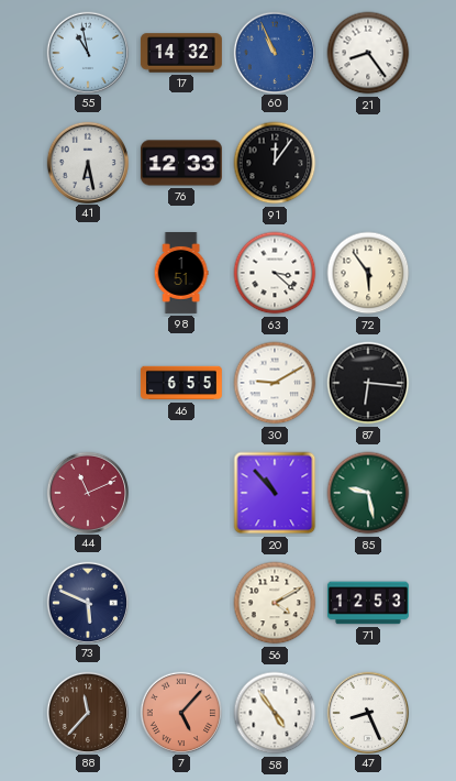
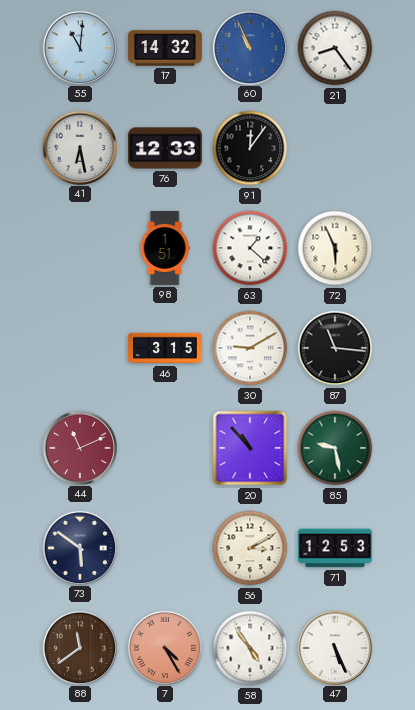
55: 10:58 -> 11:01 (79, 47)
63: 3:22 -> 1:22 (250, 248)
72: 5:54 -> 5:56 (335, 248)
46: 6:55 -> 3:15 (165, 348)
87: 6:16 -> 11:16 (335, 348)
73: 5:49 -> 5:51 (79, 547)
56: 4:10 -> 3:10 (250, 548)
88: 11:37 -> 11:39 (79, 647)
7: 5:07 -> 4:25 (164, 647)
47: 8:26 -> 5:26 (334, 647)
